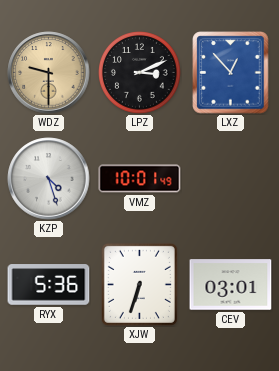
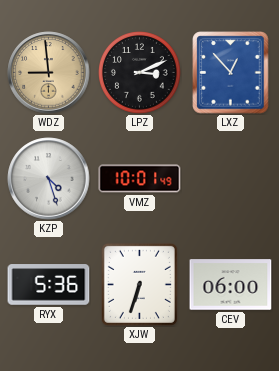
WDZ: 9:30 -> 8:59 (49, 73)
CEV: 03:01 -> 06:00 (231, 285)
